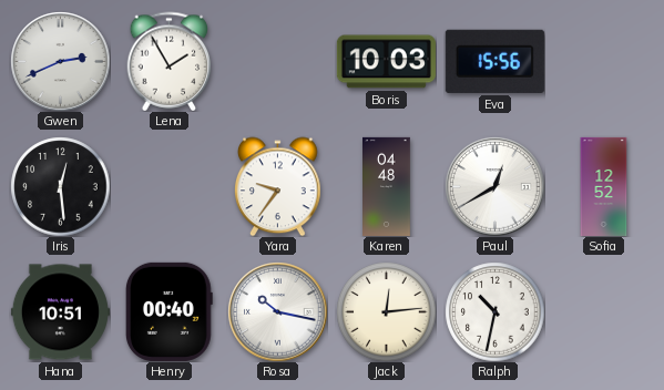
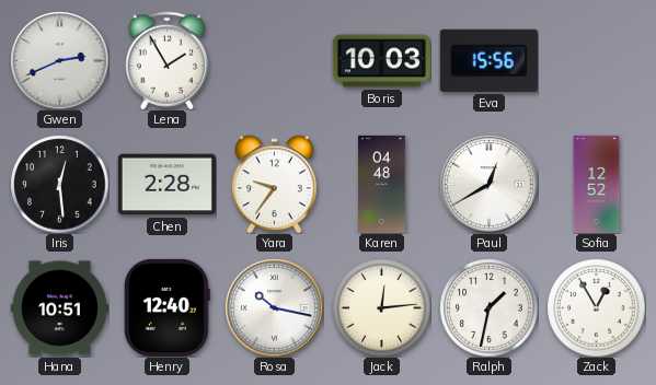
Chen: none -> 2:28 (166, 185)
Henry: 00:40 -> 12:40 (166, 307)
Ralph: 10:32 -> 1:32 (488, 307)
Zack: none -> 12:55 (596, 307)
